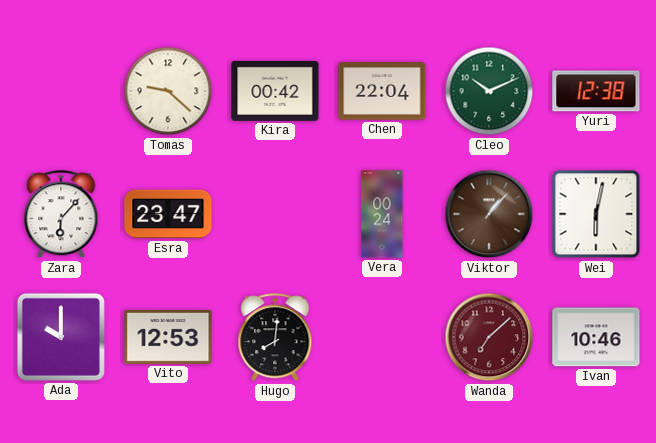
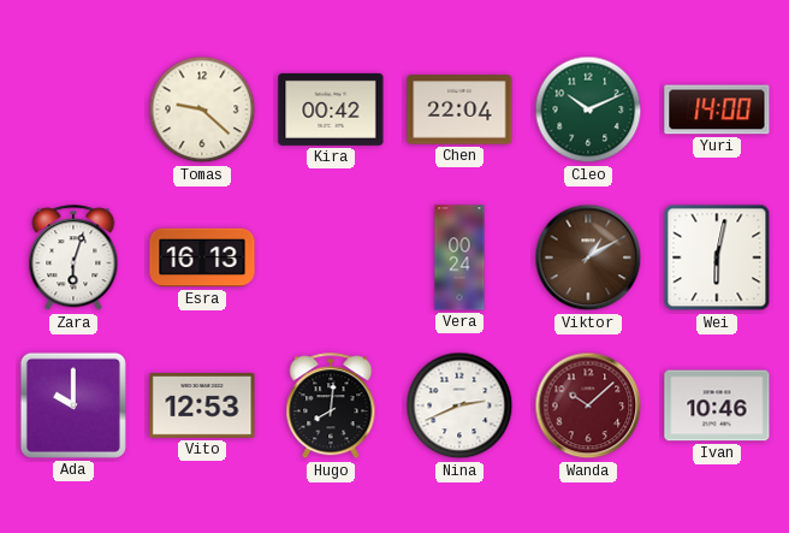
Yuri: 12:38 -> 14:00 (717, 109)
Zara: 6:07 -> 6:03 (73, 259)
Esra: 23:47 -> 16:13 (202, 257)
Viktor: 1:07 -> 1:10 (588, 257)
Nina: none -> 2:41 (459, 405)
Wanda: 7:08 -> 10:08 (588, 405)
